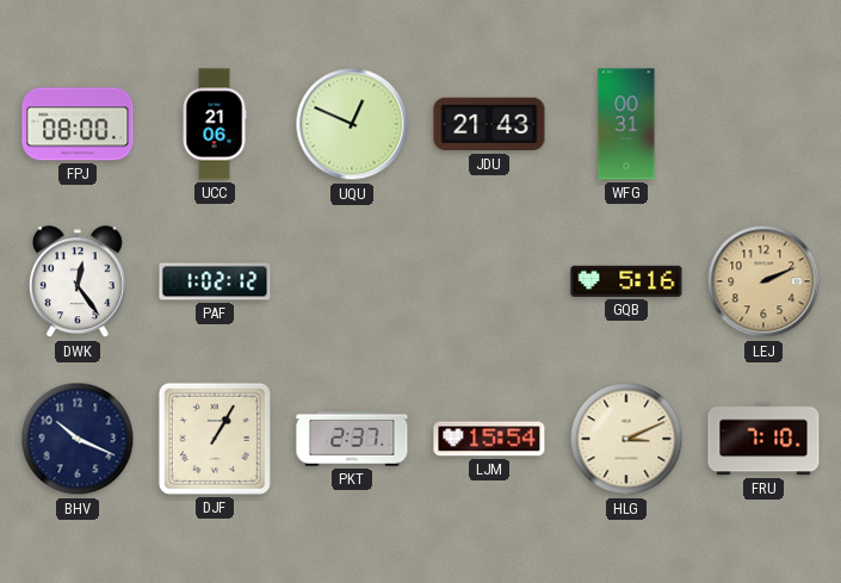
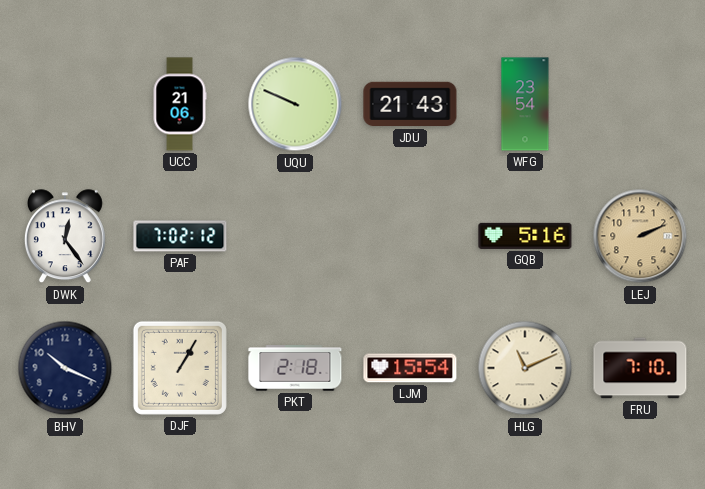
FPJ: 08:00 -> none (78, 124)
UQU: 12:49 -> 9:49 (295, 104)
WFG: 00:31 -> 23:54 (525, 104)
PAF: 1:02 -> 7:02 (180, 236)
PKT: 2:37 -> 2:18 (295, 368)
HLG: 3:11 -> 11:11 (525, 368)
